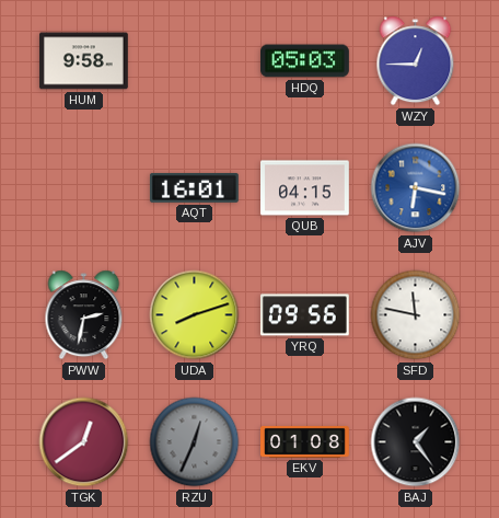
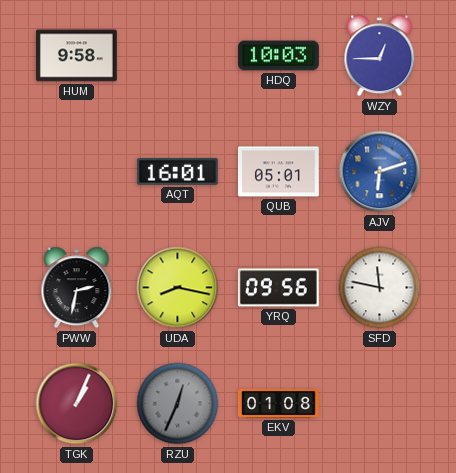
HDQ: 05:03 -> 10:03 (279, 56)
QUB: 04:15 -> 05:01 (279, 172)
AJV: 6:17 -> 6:12 (380, 172)
UDA: 8:12 -> 8:17 (178, 288)
TGK: 12:39 -> 1:04 (77, 404)
BAJ: 1:24 -> none (416, 442)
